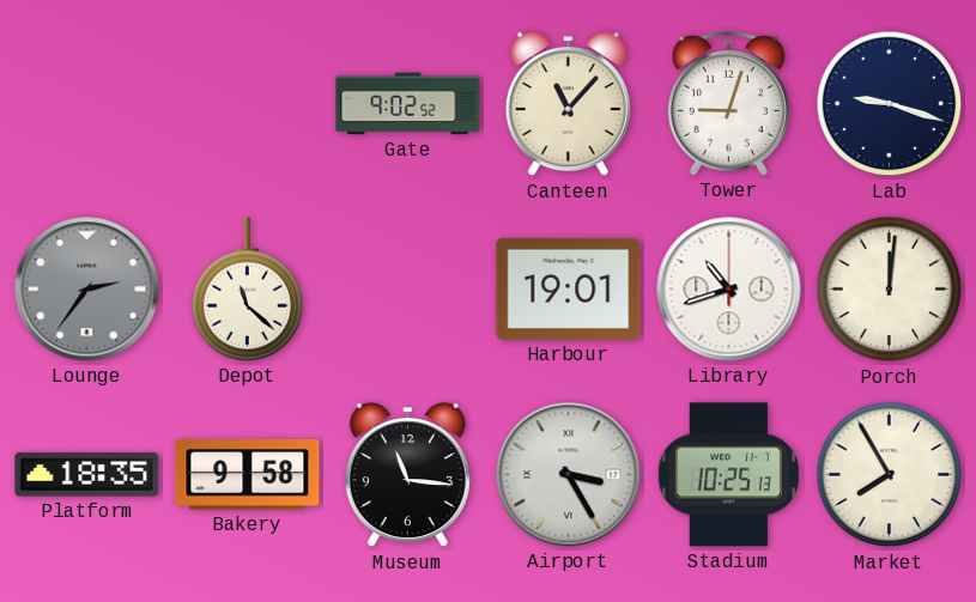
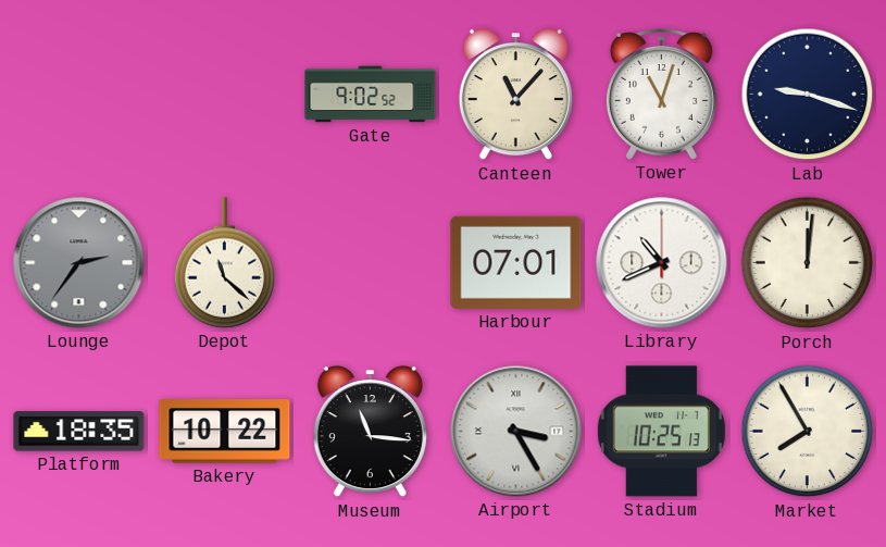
Tower: 9:03 -> 11:03 (661, 94)
Harbour: 19:01 -> 07:01 (516, 262)
Library: 10:42 -> 10:41 (662, 263)
Bakery: 9:58 -> 10:22 (225, 432)
